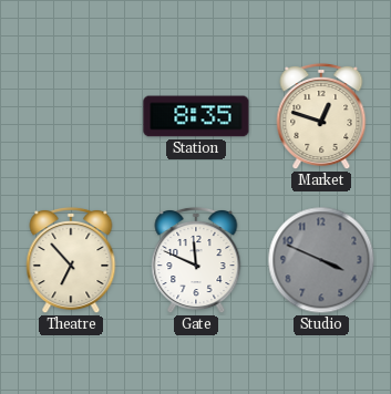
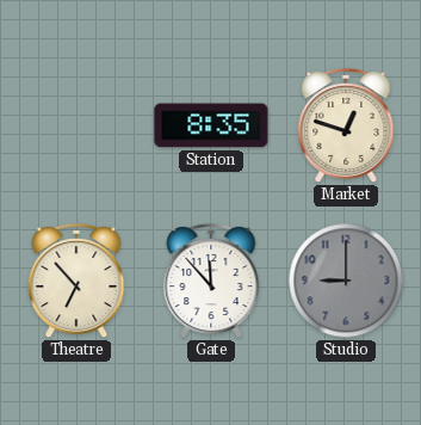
Gate: 11:49 -> 11:53 (211, 281)
Studio: 3:49 -> 9:00 (346, 281)
